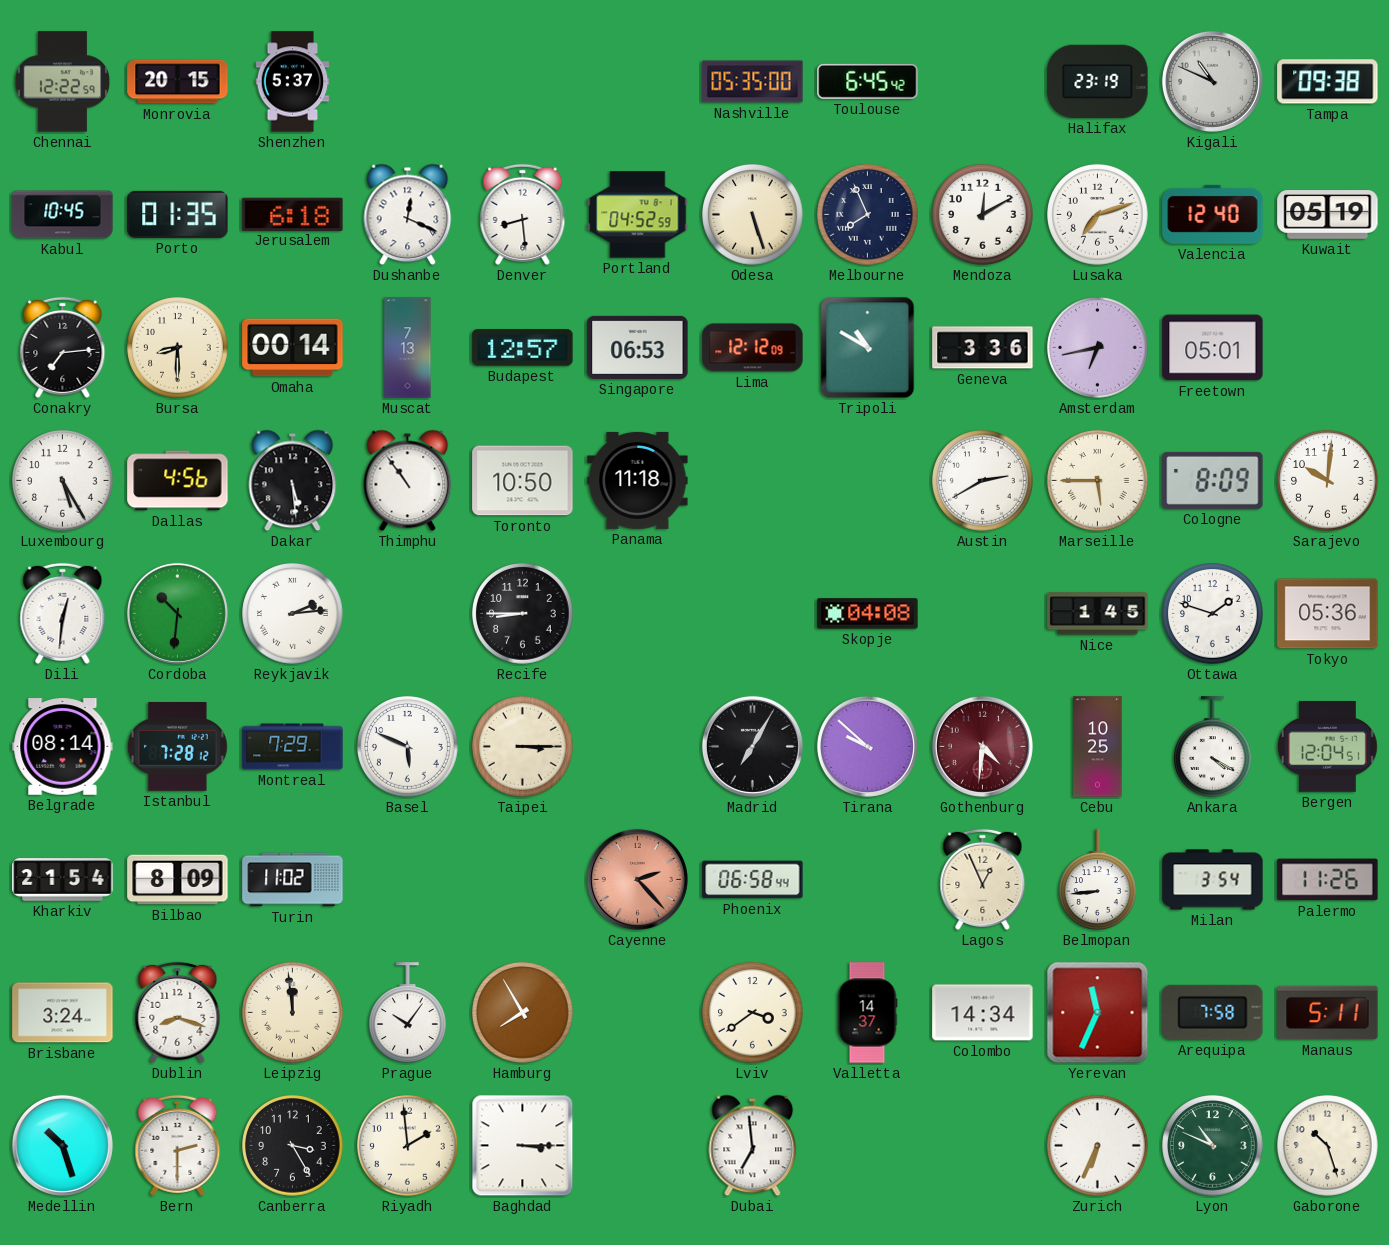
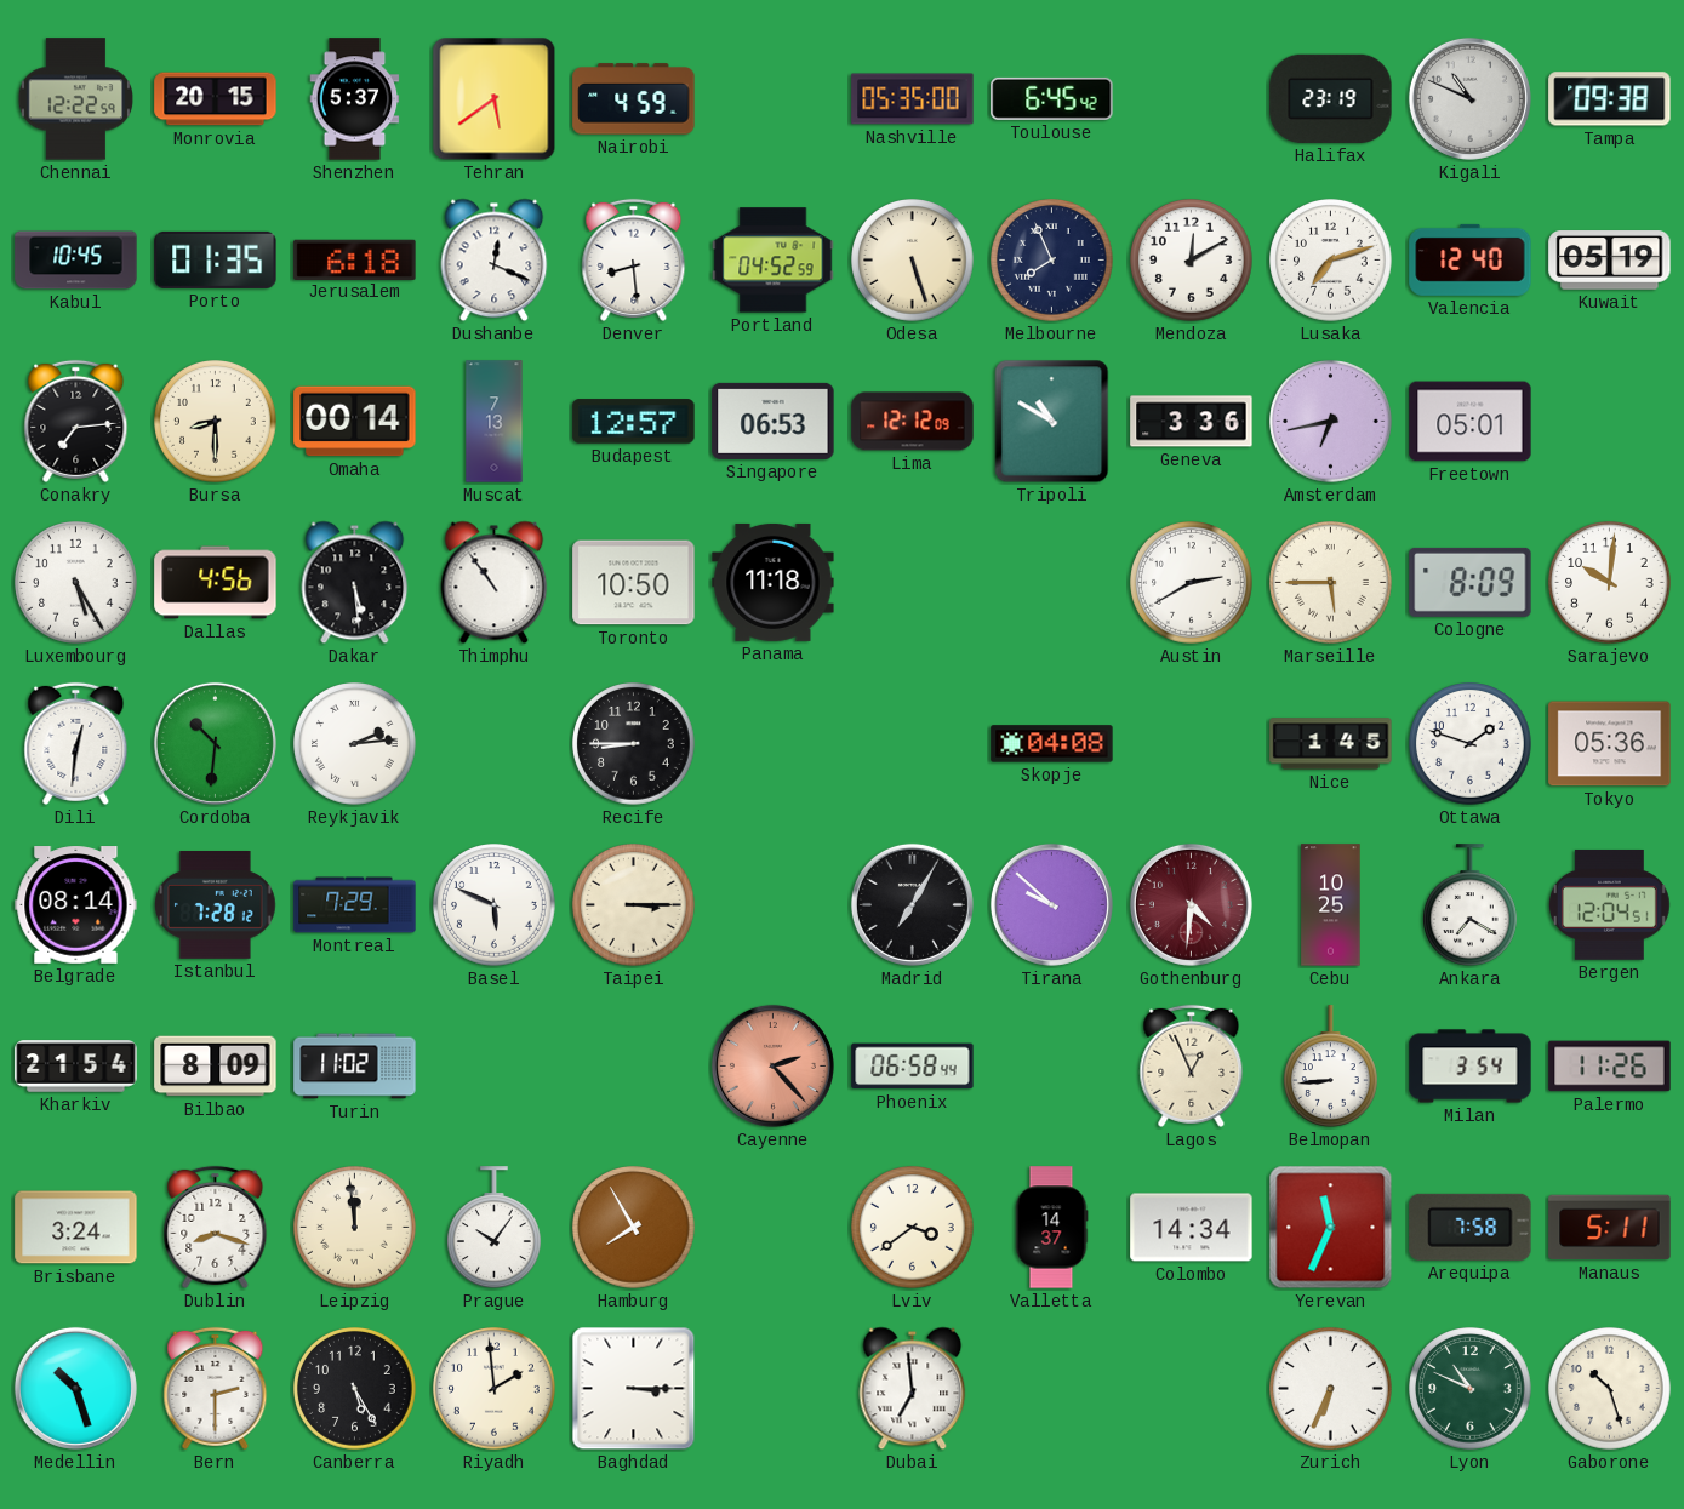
Tehran: none -> 5:39 (495, 99)
Nairobi: none -> 4:59 (634, 99)
Ankara: 4:20 -> 7:20 (1471, 905)
Canberra: 3:25 -> 5:25 (355, 1389)
